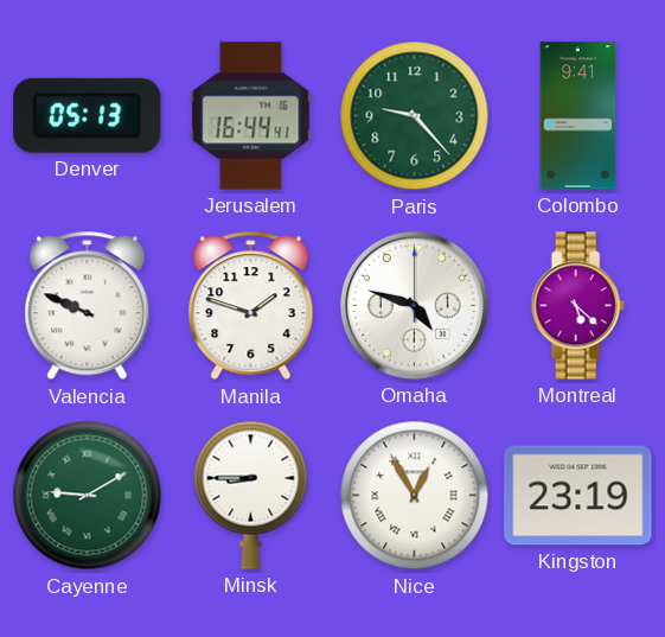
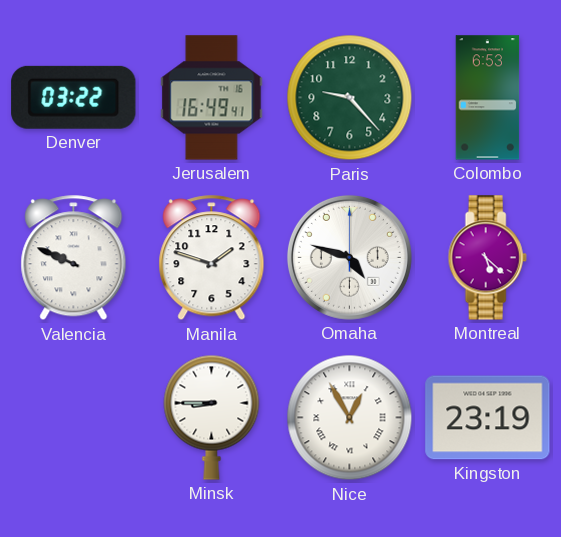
Denver: 05:13 -> 03:22 (74, 97)
Jerusalem: 16:44 -> 16:49 (212, 98)
Colombo: 9:41 -> 6:53 (488, 98)
Cayenne: 9:10 -> none (88, 496)
